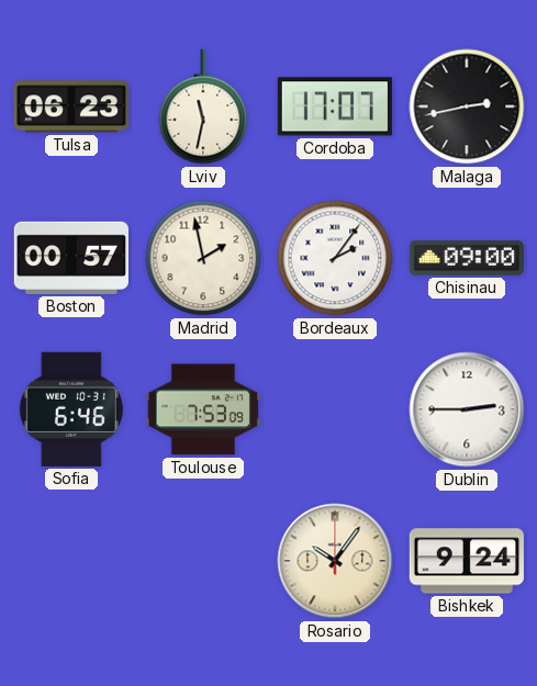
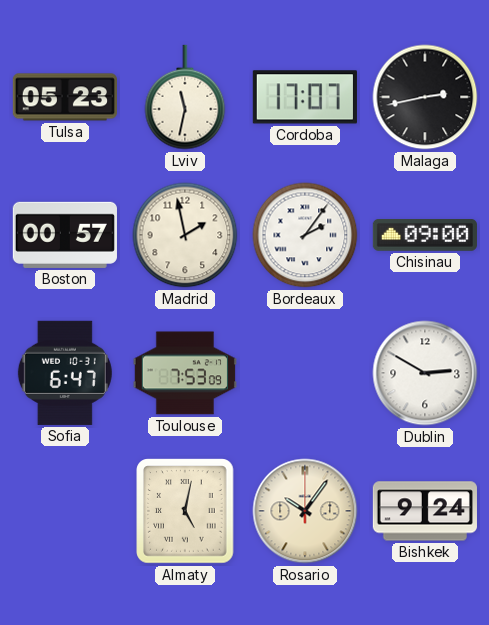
Tulsa: 06:23 -> 05:23 (65, 97)
Sofia: 6:46 -> 6:47 (65, 373)
Dublin: 2:45 -> 2:50 (425, 373)
Almaty: none -> 5:02 (185, 511)
